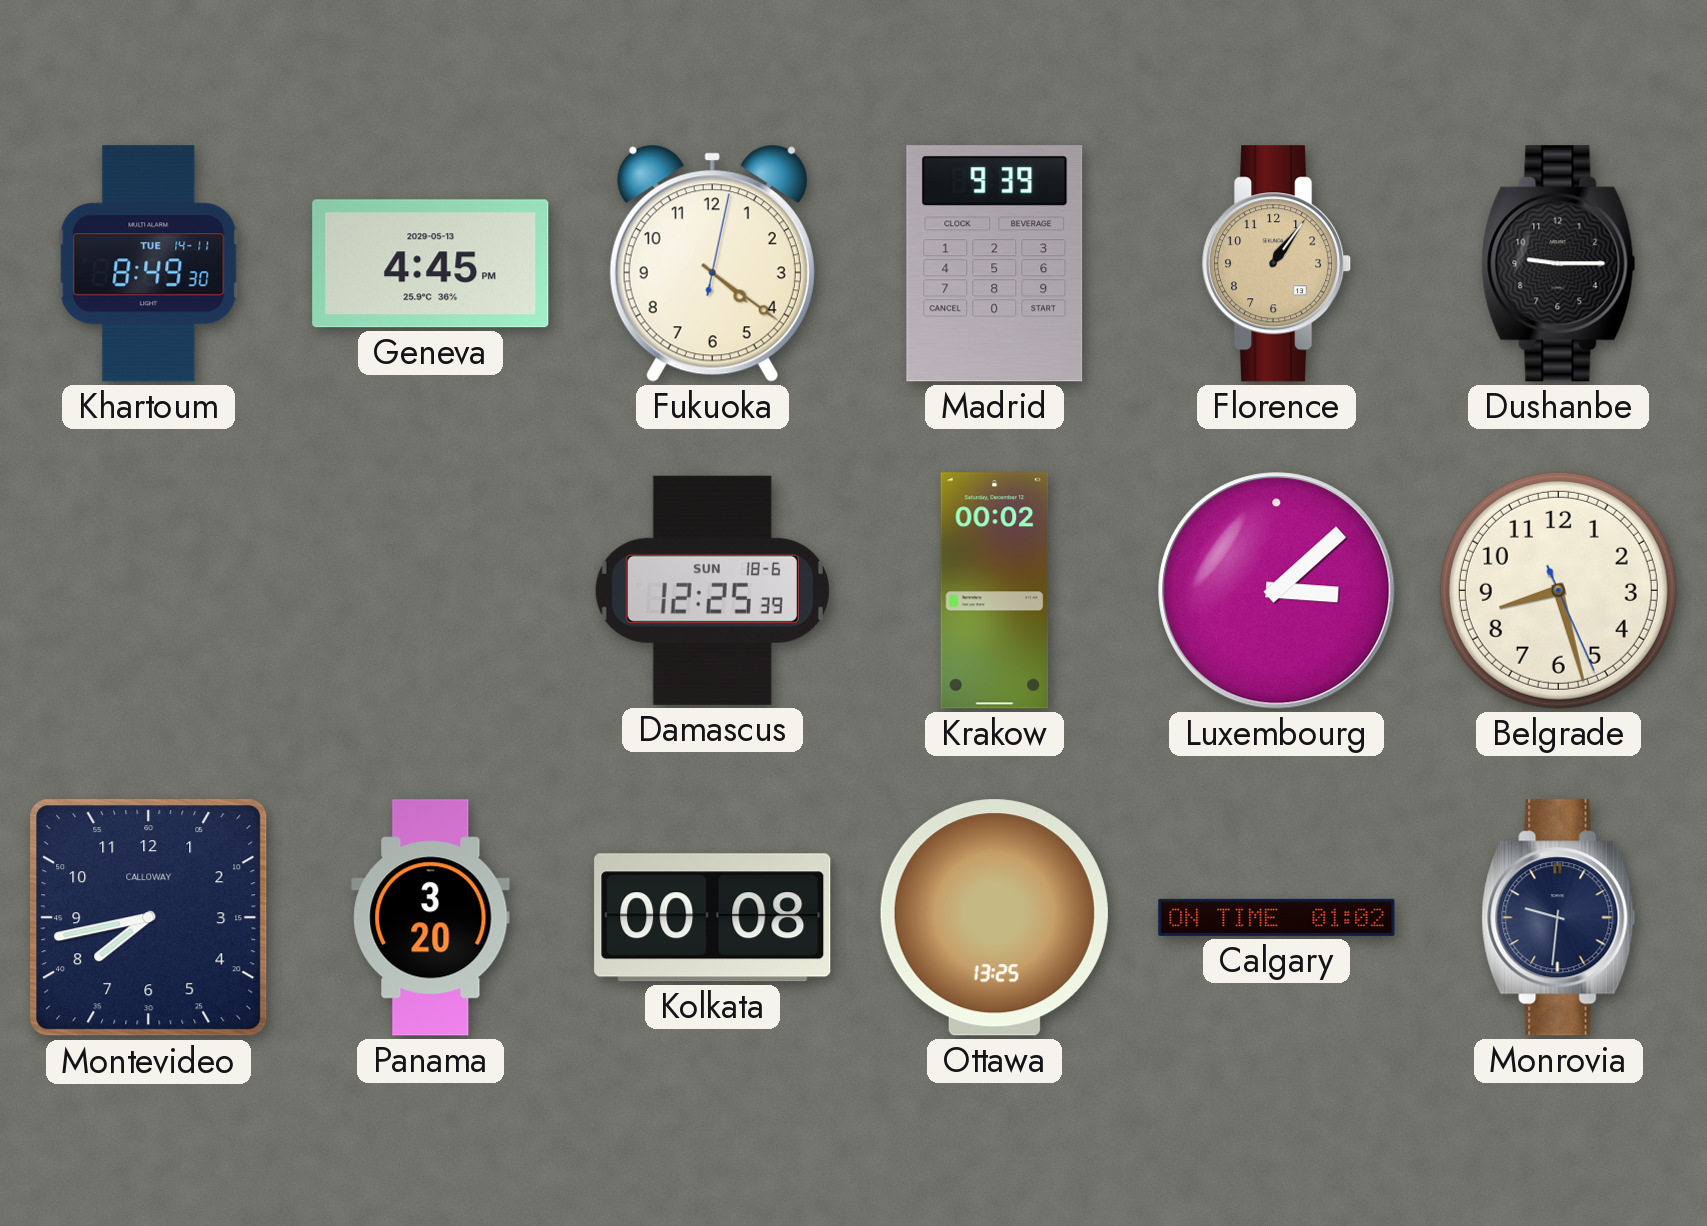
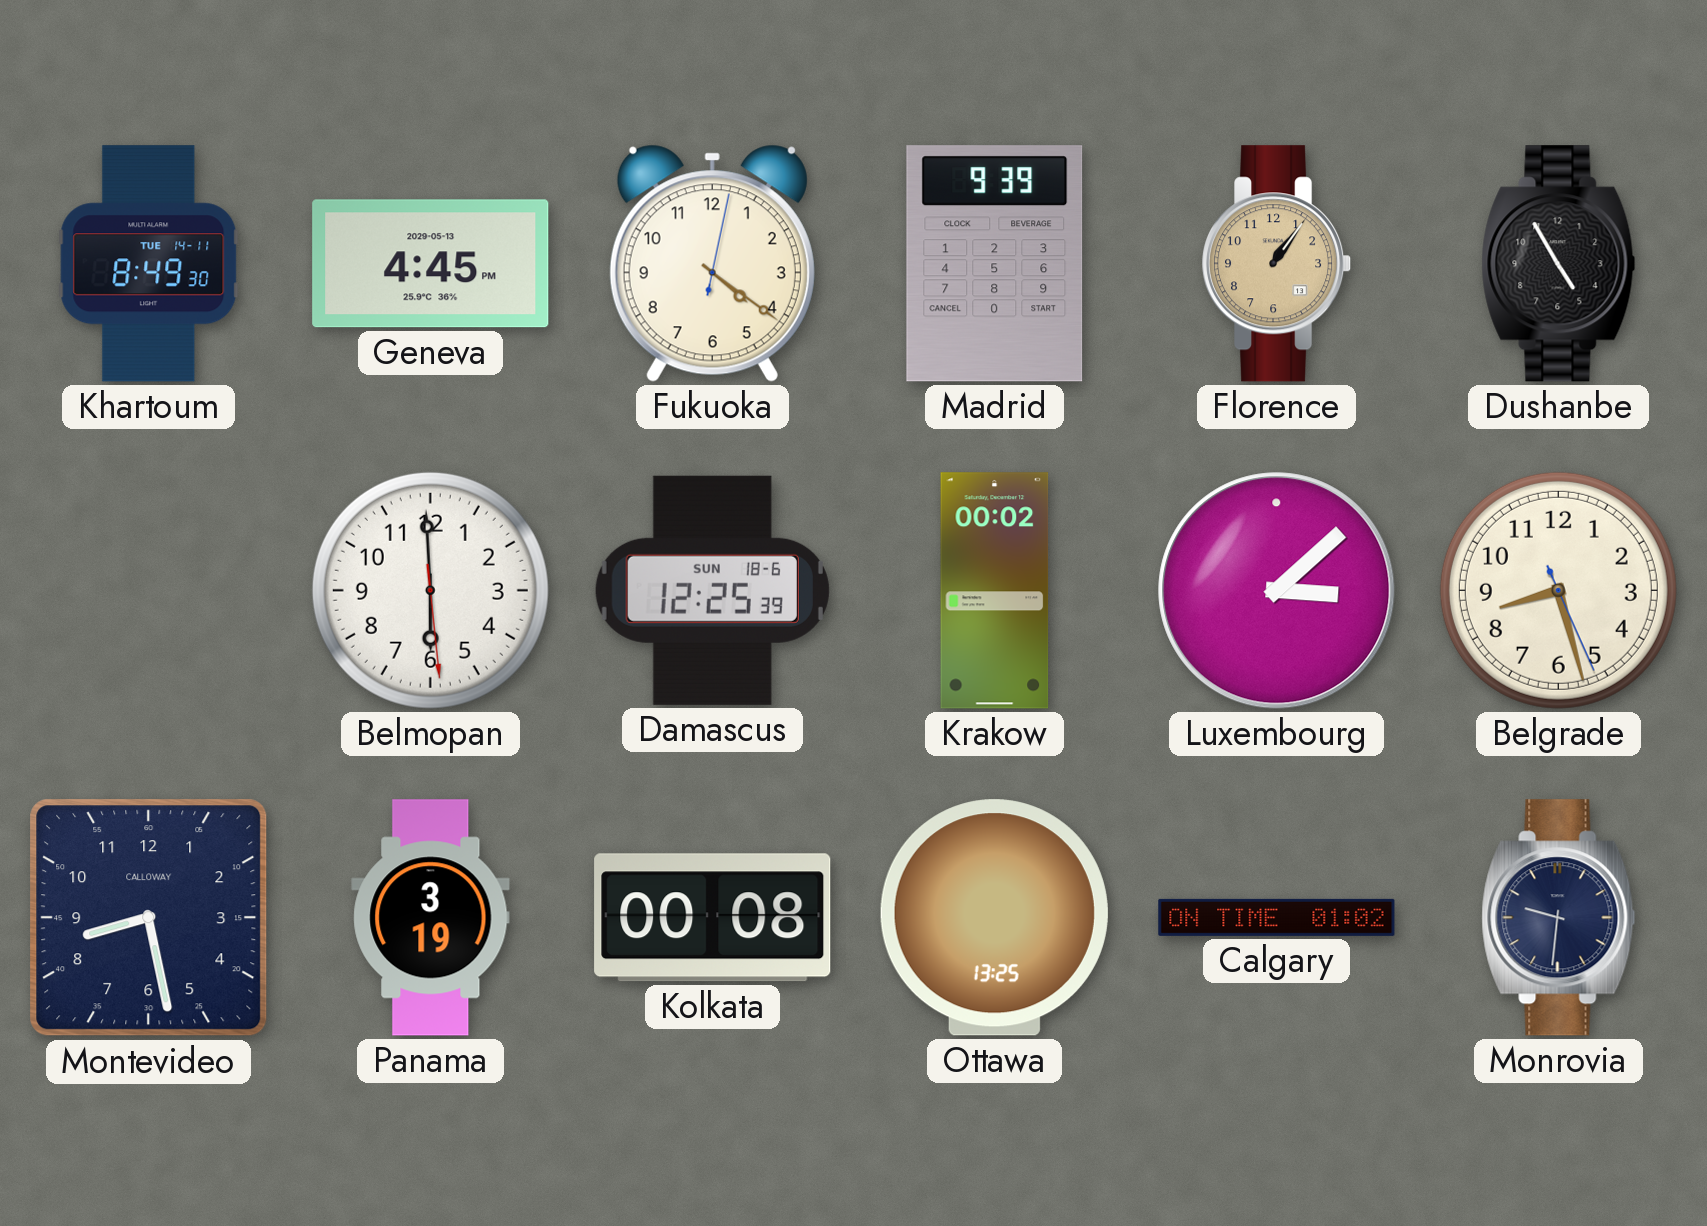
Dushanbe: 9:15 -> 4:55 (1559, 264)
Belmopan: none -> 5:59 (430, 590)
Montevideo: 7:43 -> 8:28 (149, 918)
Panama: 3:20 -> 3:19 (431, 918)
